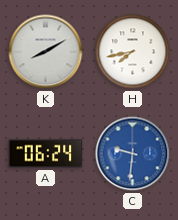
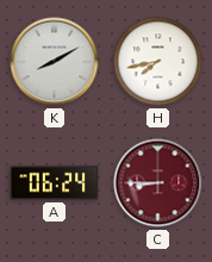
C: 9:31 -> 8:45 (158, 183)
C dial: blue -> burgundy (158, 183)
